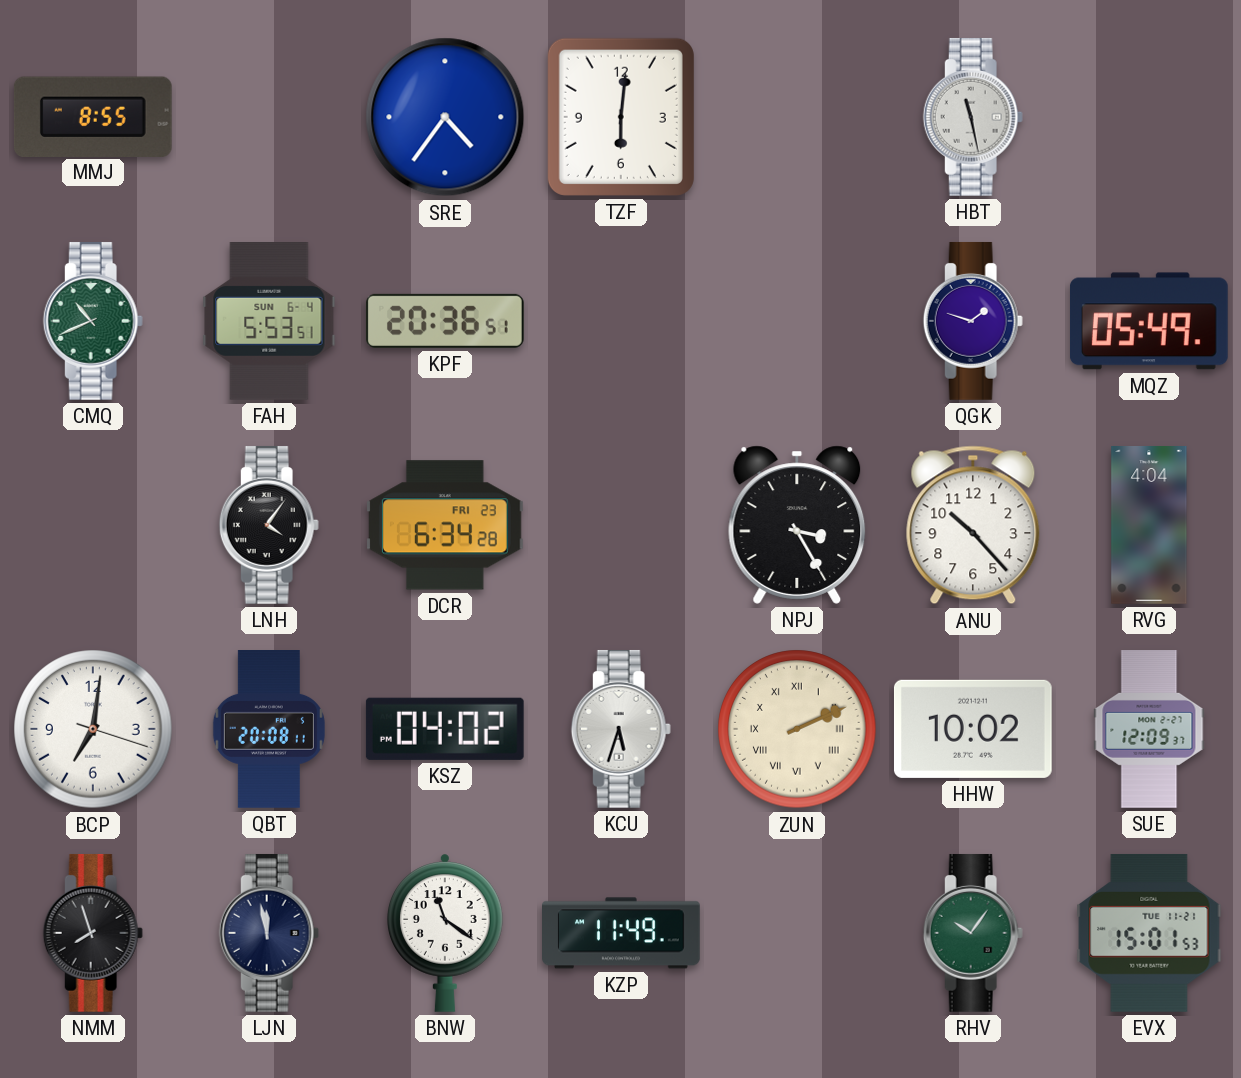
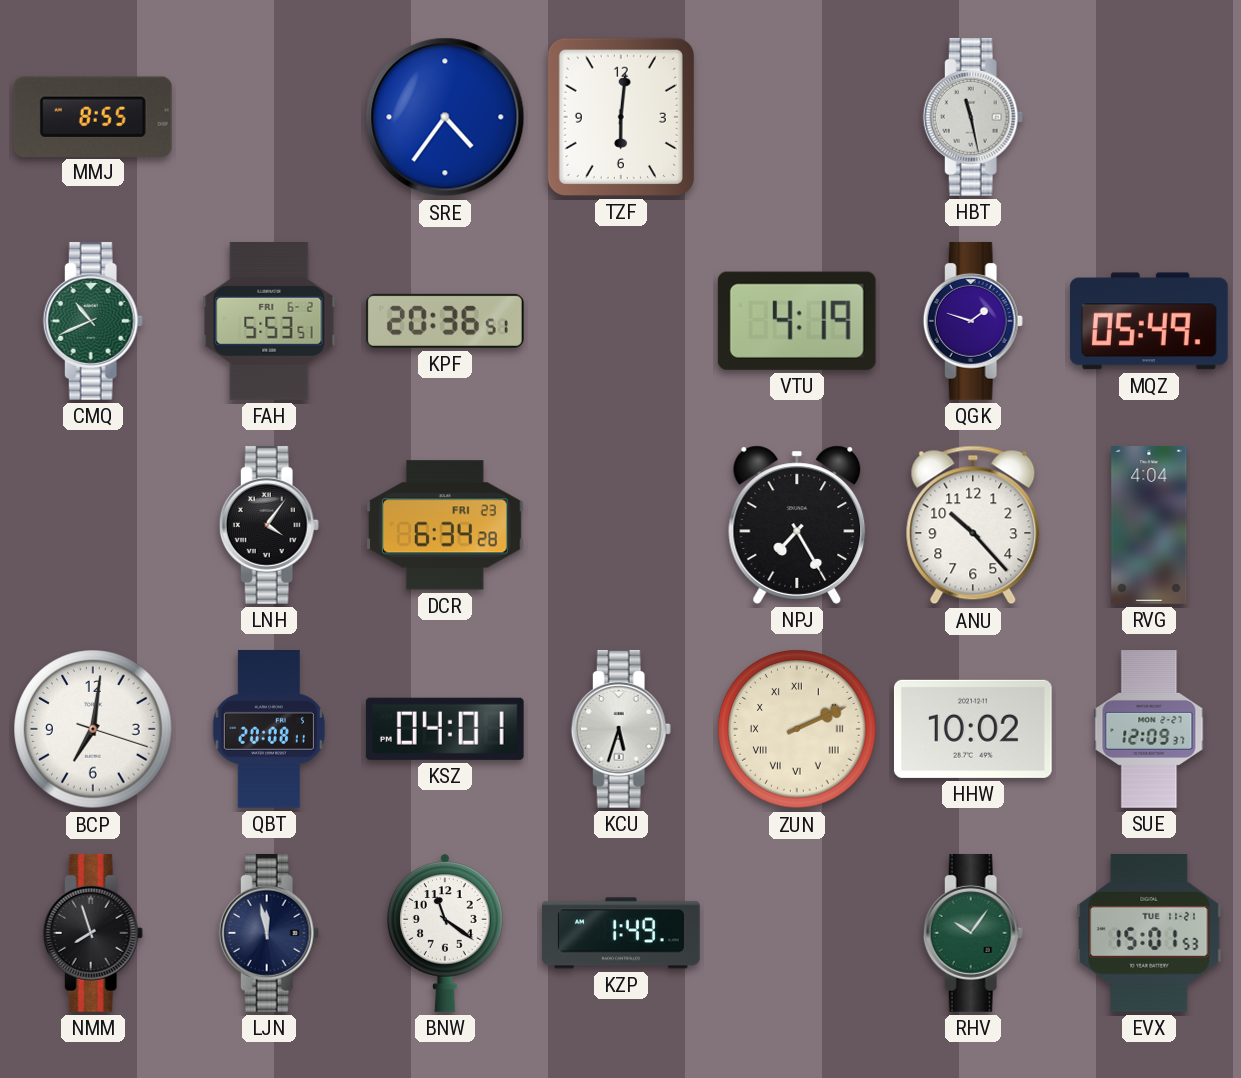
FAH date: SUN 6-4 -> FRI 6-2 (269, 322)
VTU: none -> 4:19 (797, 321)
NPJ: 3:25 -> 7:25 (797, 525)
KSZ: 04:02 -> 04:01 (445, 729)
KZP: 11:49 -> 1:49 (622, 933)
